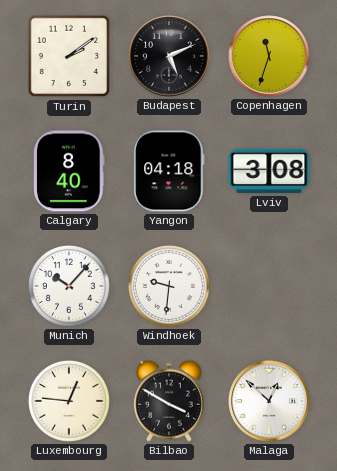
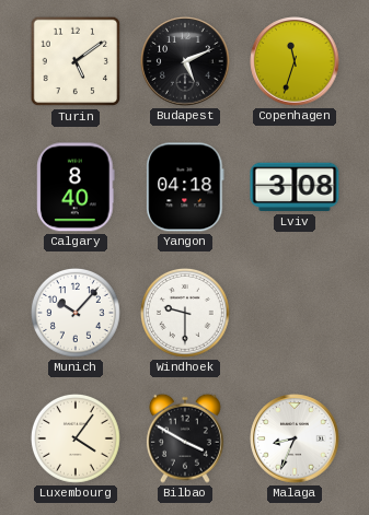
Turin: 2:09 -> 5:09 (76, 61)
Windhoek: 9:31 -> 9:30 (185, 313)
Luxembourg: 12:46 -> 4:06 (76, 438)
Malaga: 12:52 -> 8:34 (295, 438)
